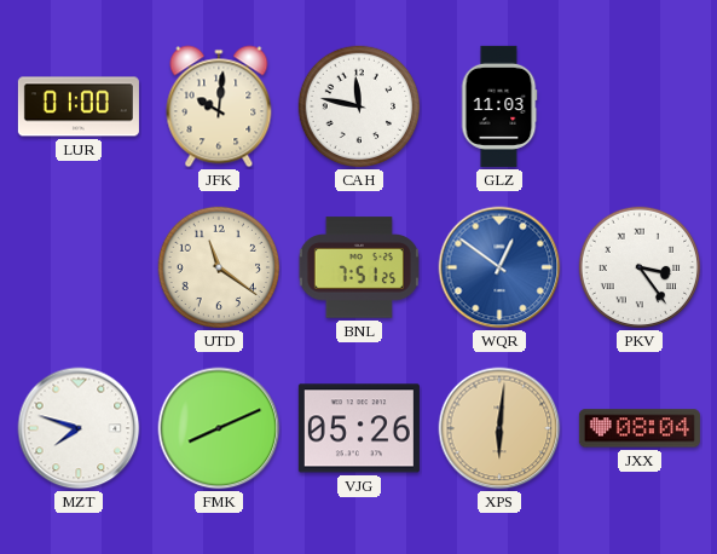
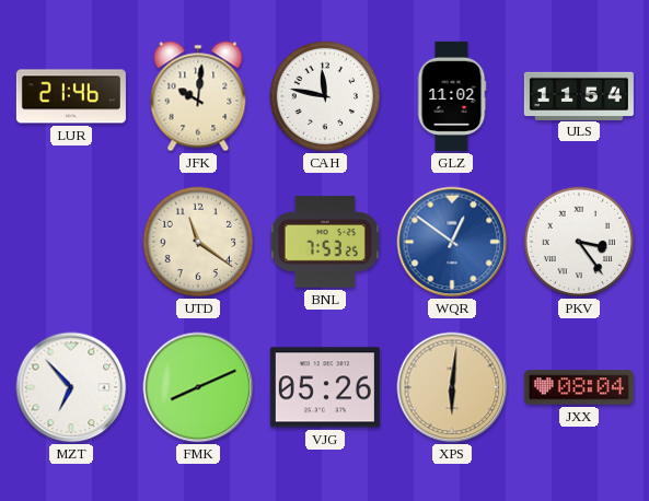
LUR: 01:00 -> 21:46 (71, 96)
GLZ: 11:03 -> 11:02 (452, 96)
ULS: none -> 11:54 (579, 95)
BNL: 7:51 -> 7:53 (325, 242)
MZT: 7:48 -> 6:53 (71, 387)
